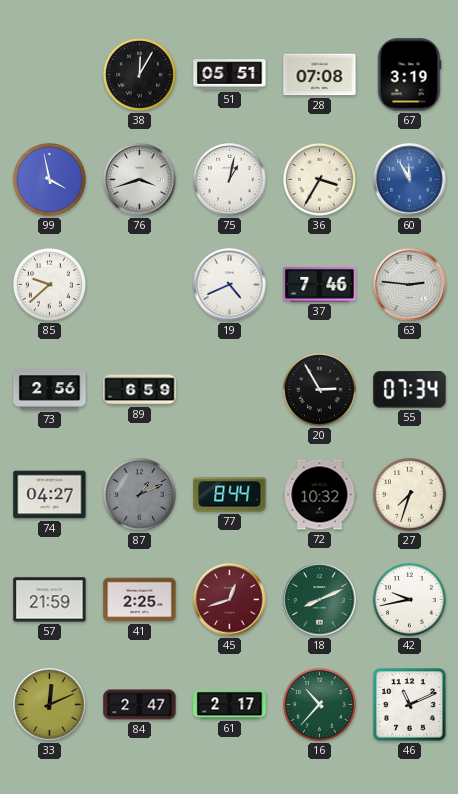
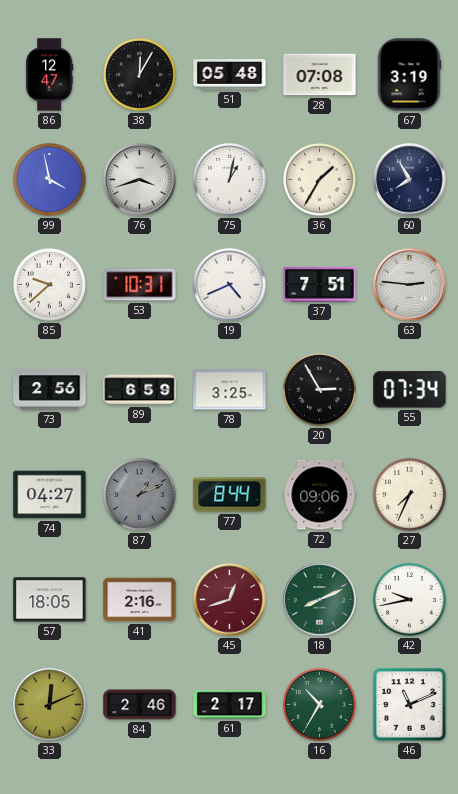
86: none -> 12:47 (49, 75)
51: 05:51 -> 05:48 (230, 75)
36: 3:35 -> 1:35 (319, 179)
60: 11:55 -> 7:55 (410, 180)
60 dial: blue -> navy (410, 180)
53: none -> 10:31 (140, 285)
37: 7:46 -> 7:51 (320, 284)
78: none -> 3:25 (230, 390)
72: 10:32 -> 09:06 (320, 495)
27: 7:33 -> 7:34 (409, 494)
57: 21:59 -> 18:05 (50, 600)
41: 2:25 -> 2:16 (140, 600)
84: 2:47 -> 2:46 (140, 705)
16: 10:37 -> 10:35 (319, 704)
